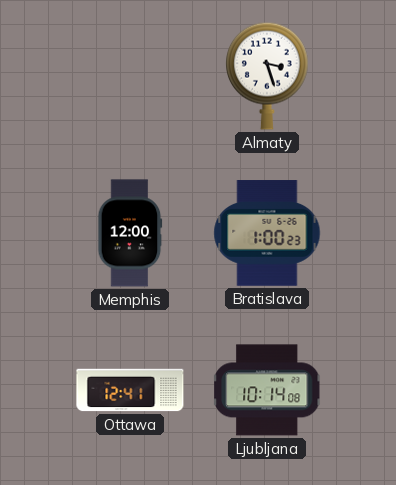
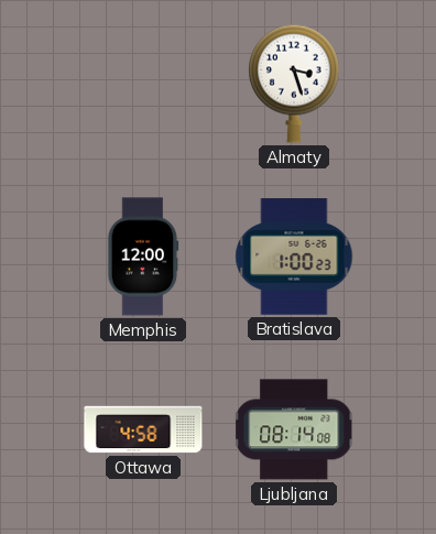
Ottawa: 12:41 -> 4:58 (143, 429)
Ljubljana: 10:14 -> 08:14 (294, 429)
